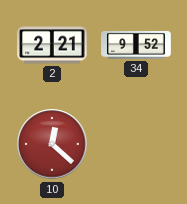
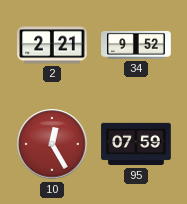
10: 12:22 -> 12:25 (52, 144)
95: none -> 07:59 (136, 144)
